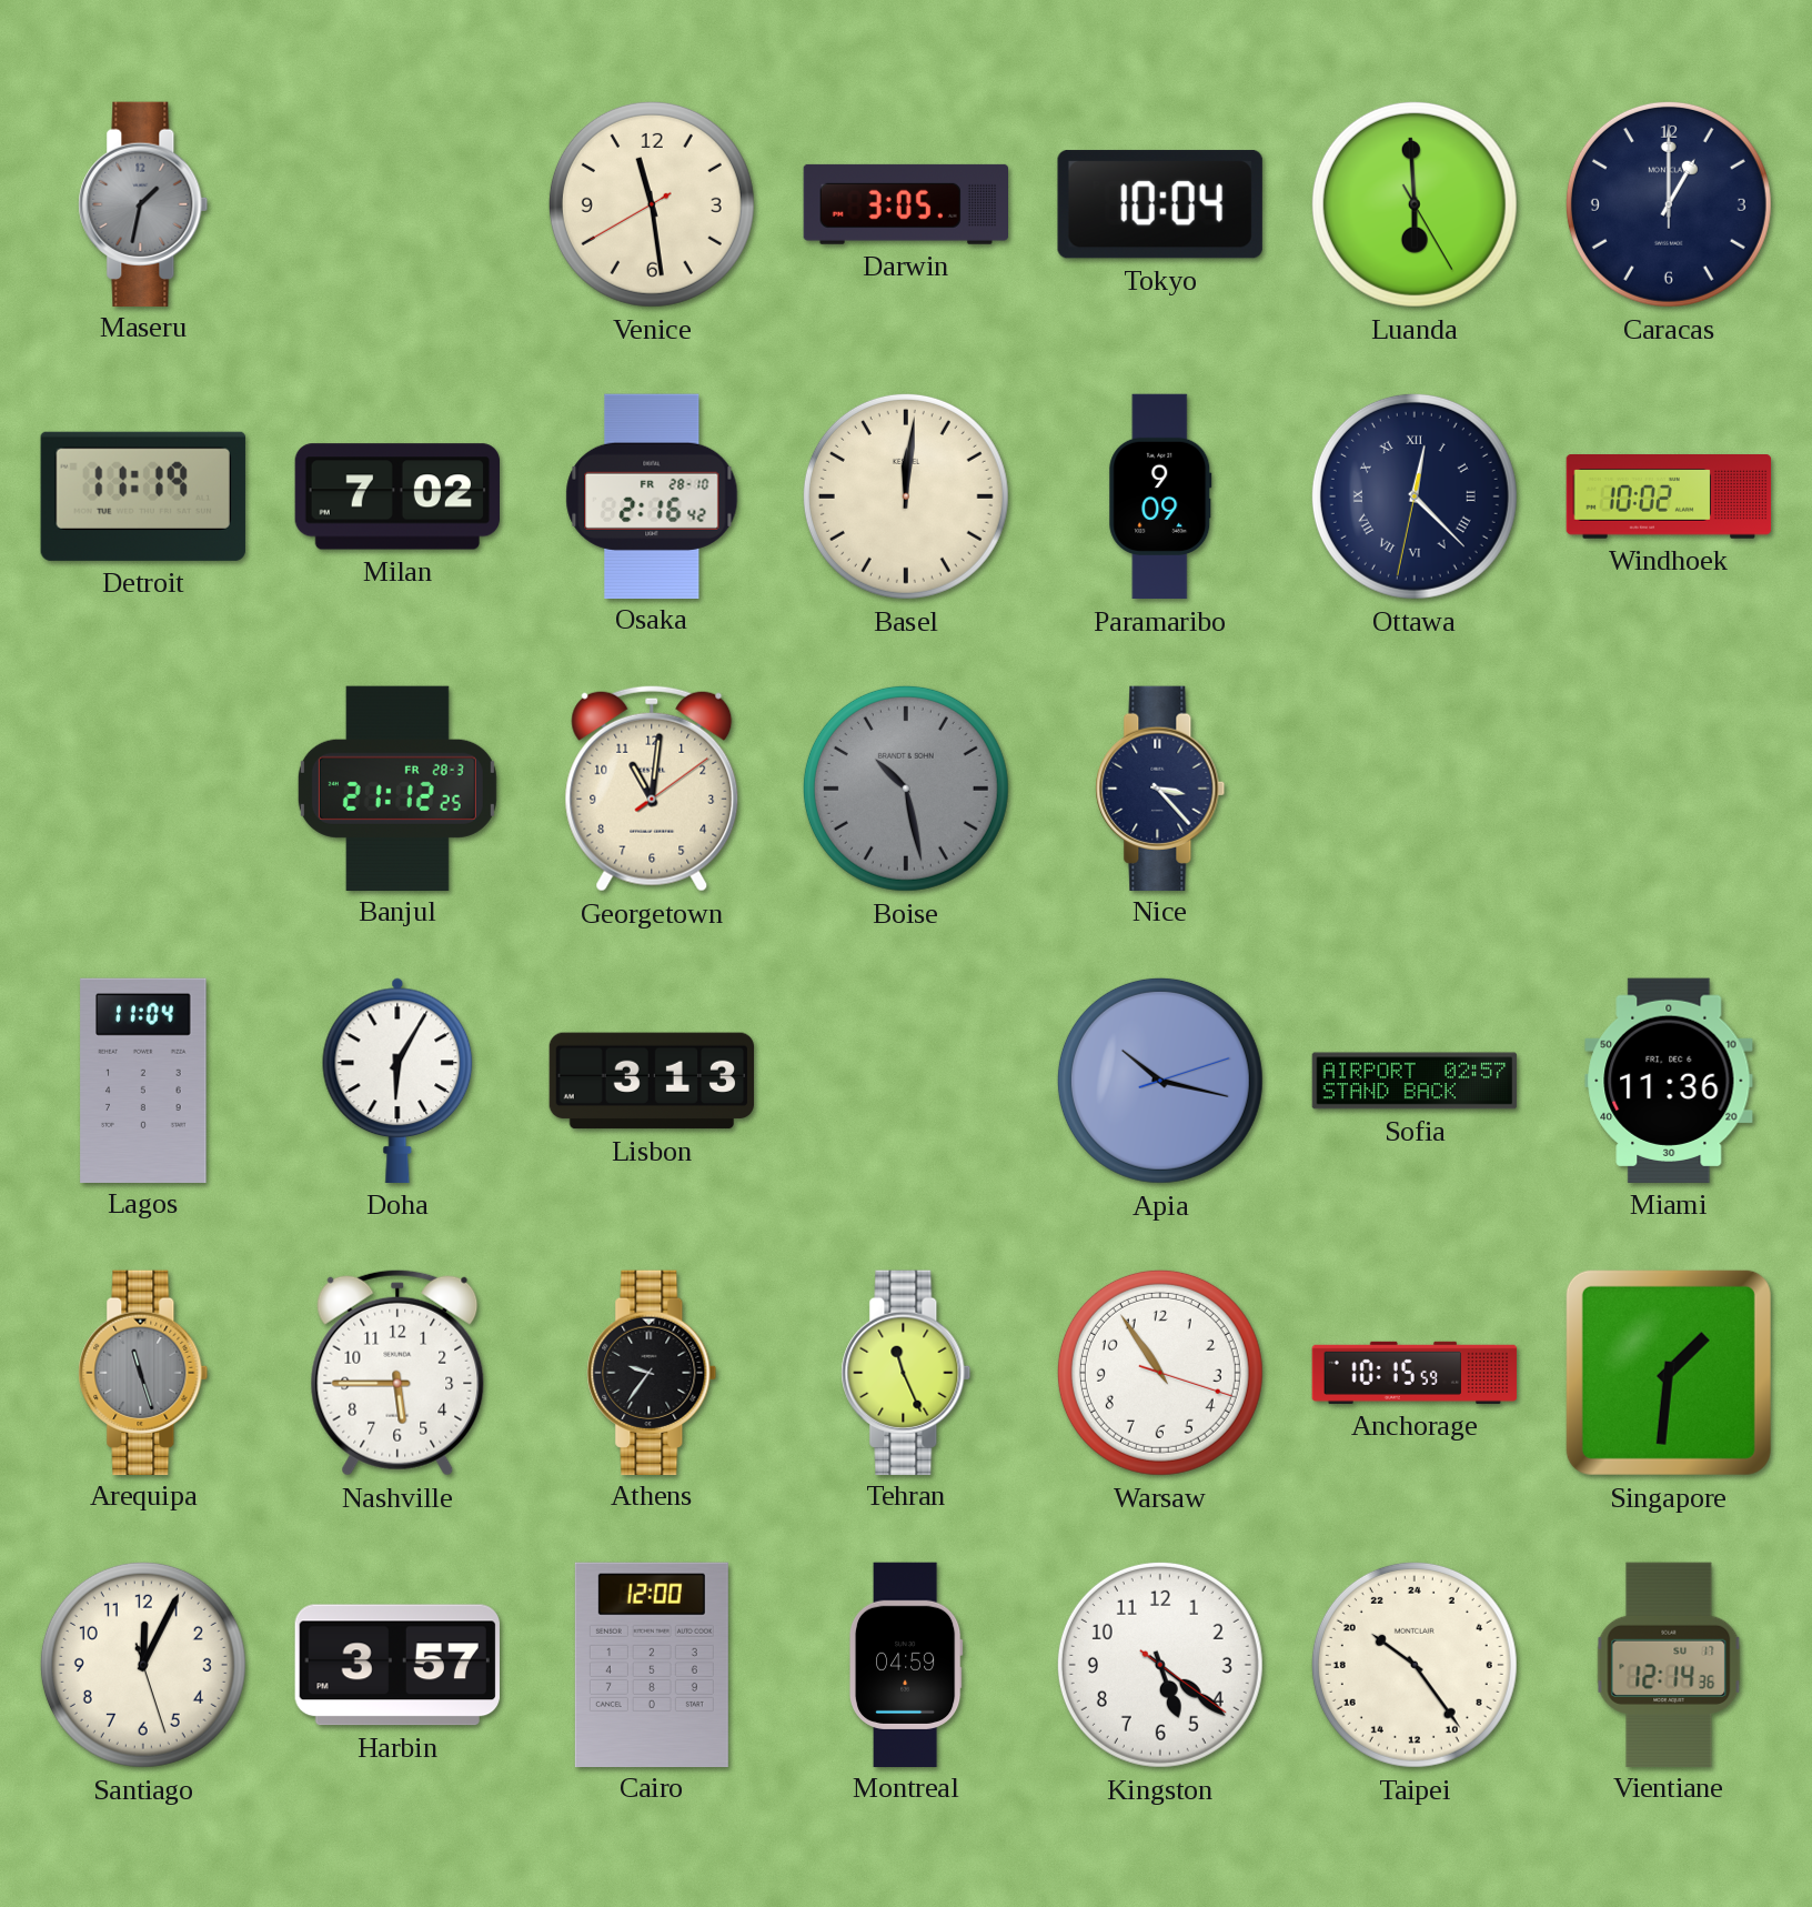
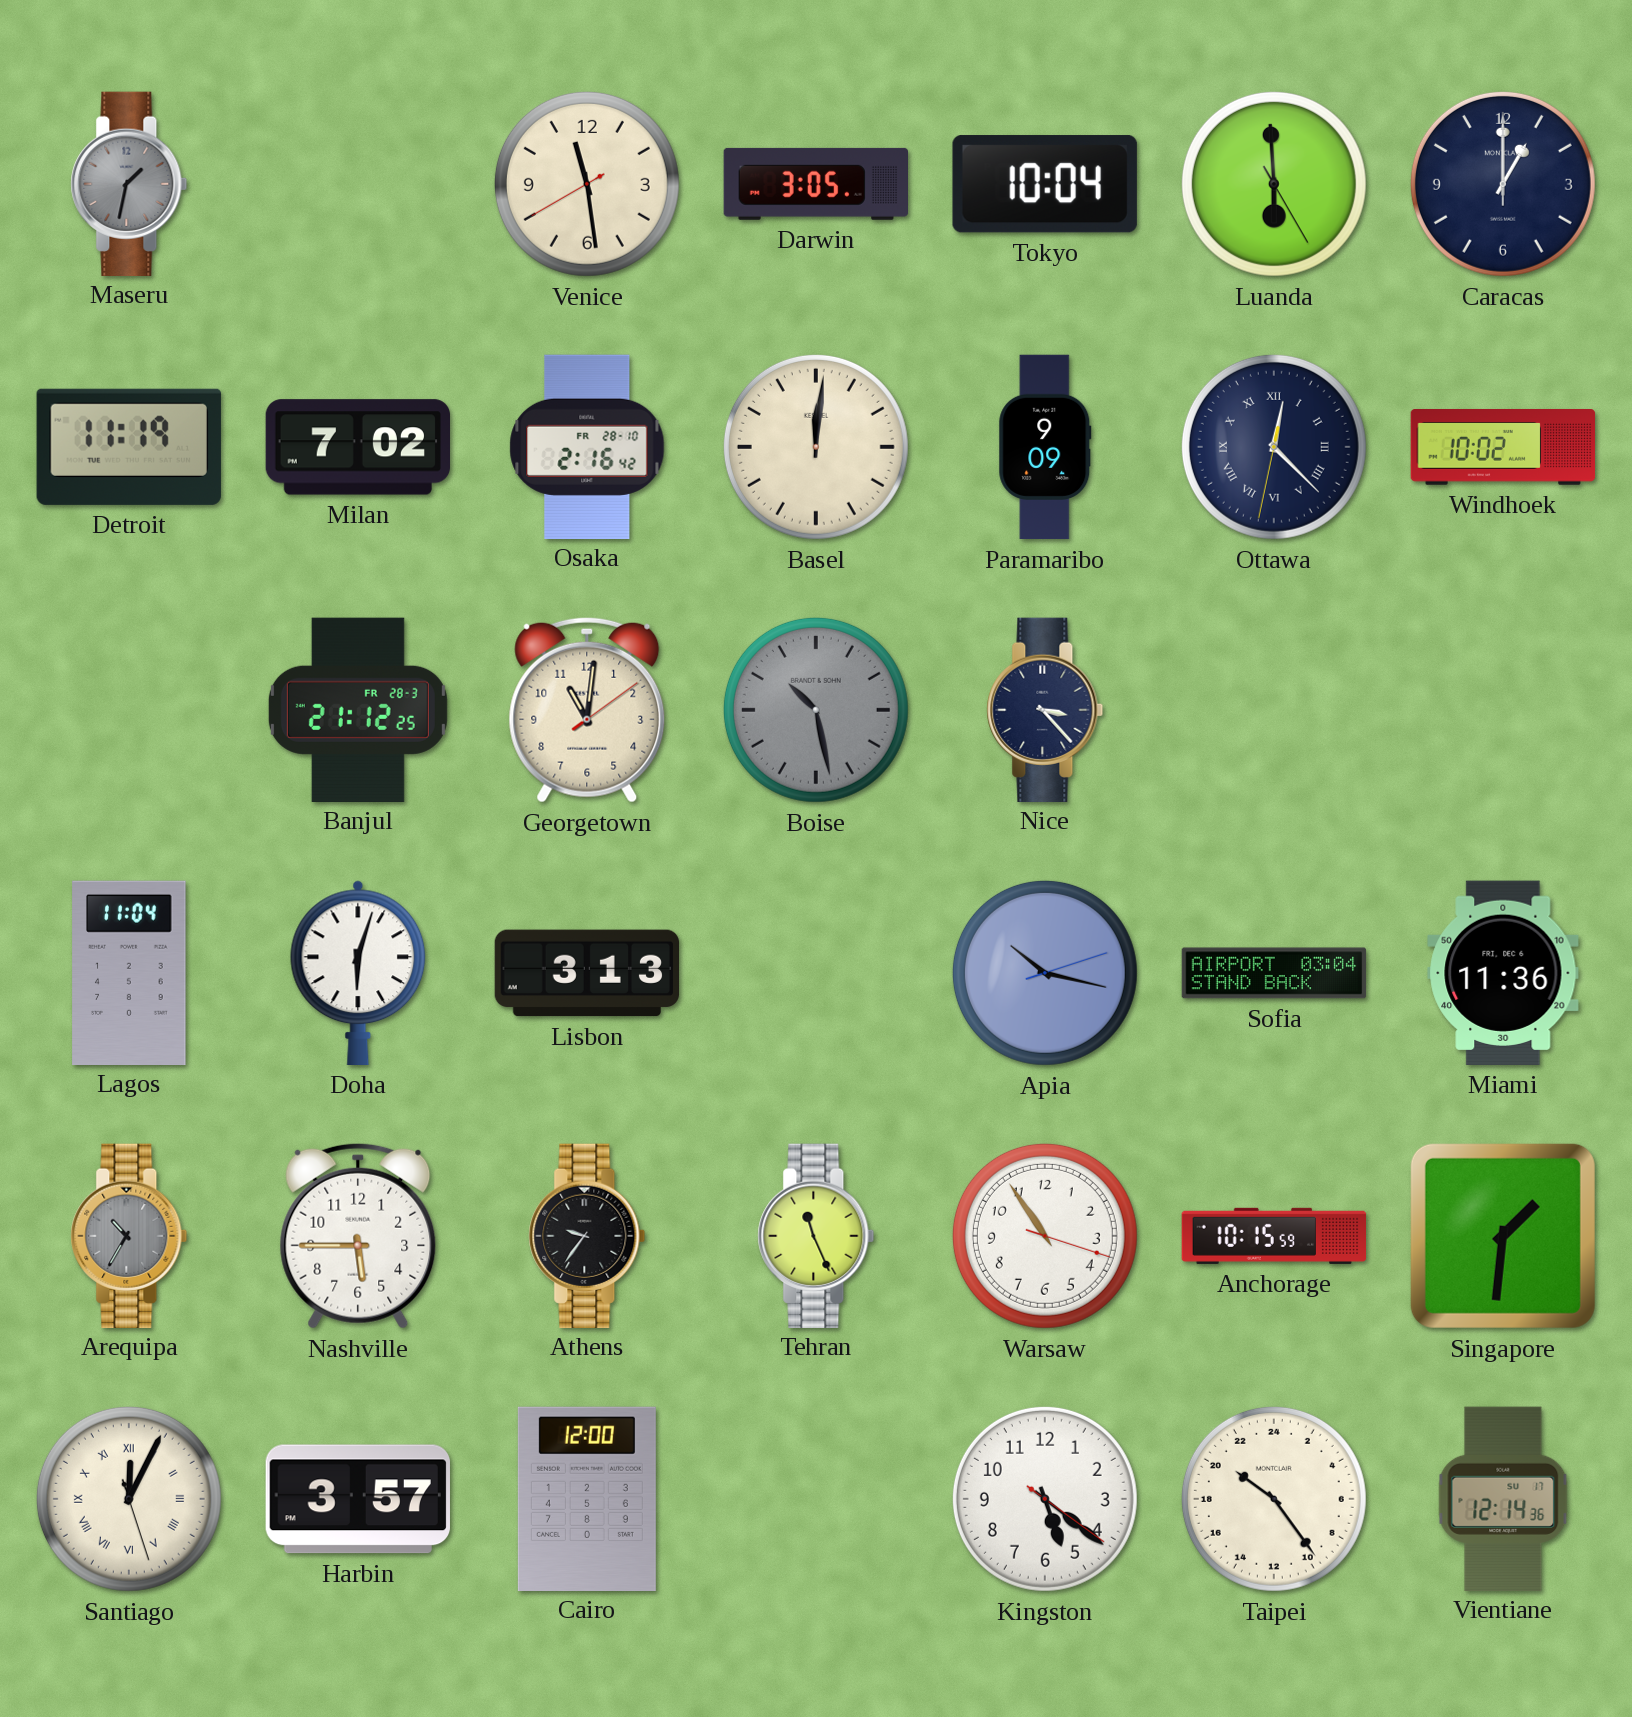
Doha: 6:05 -> 6:03 (358, 973)
Sofia: 02:57 -> 03:04 (1274, 973)
Arequipa: 11:27 -> 10:35 (129, 1235)
Santiago numerals: Arabic -> Roman (129, 1499)
Montreal: 04:59 -> none (906, 1664)
